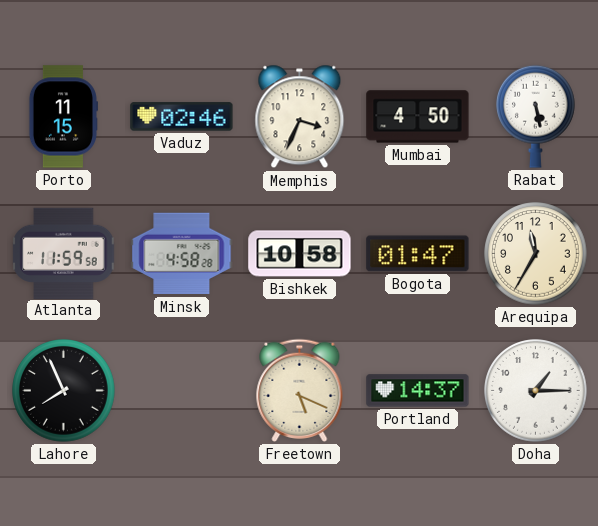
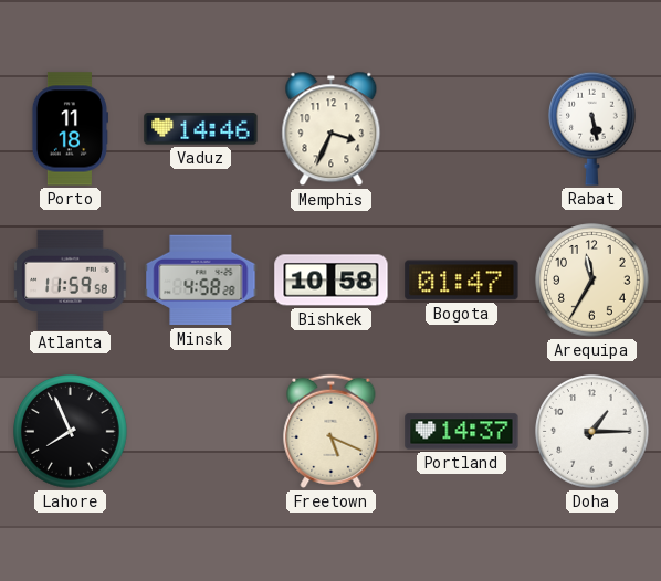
Porto: 11:15 -> 11:18 (70, 129)
Vaduz: 02:46 -> 14:46 (201, 129)
Mumbai: 4:50 -> none (418, 117)
